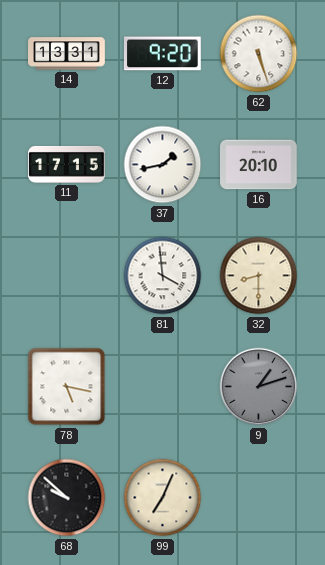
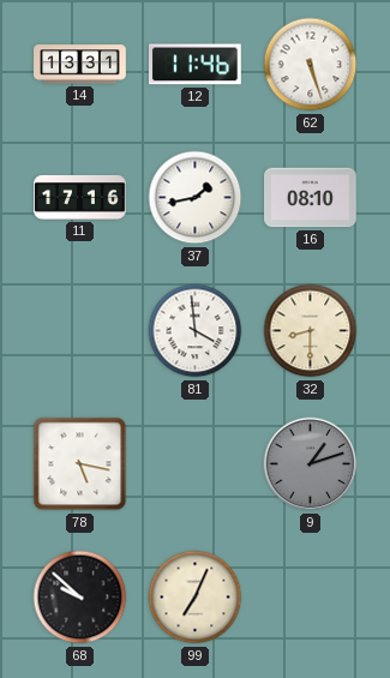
12: 9:20 -> 11:46 (196, 65)
11: 17:15 -> 17:16 (80, 197)
16: 20:10 -> 08:10 (311, 198)
